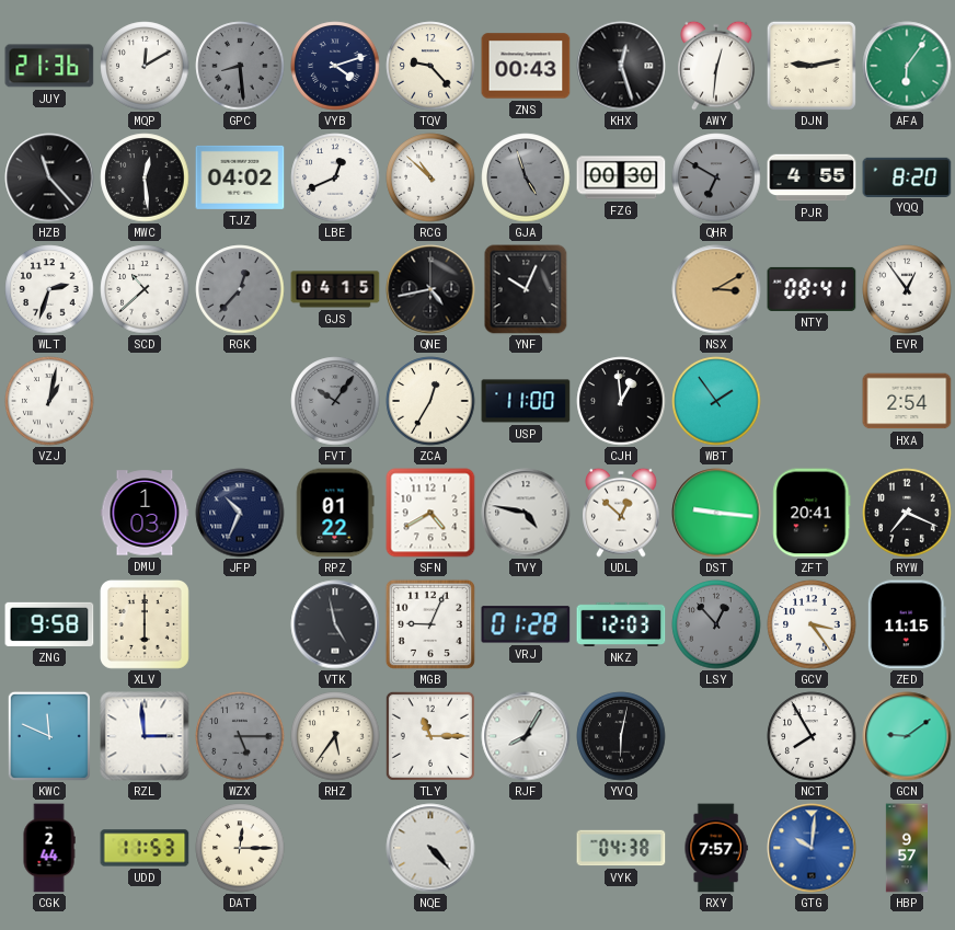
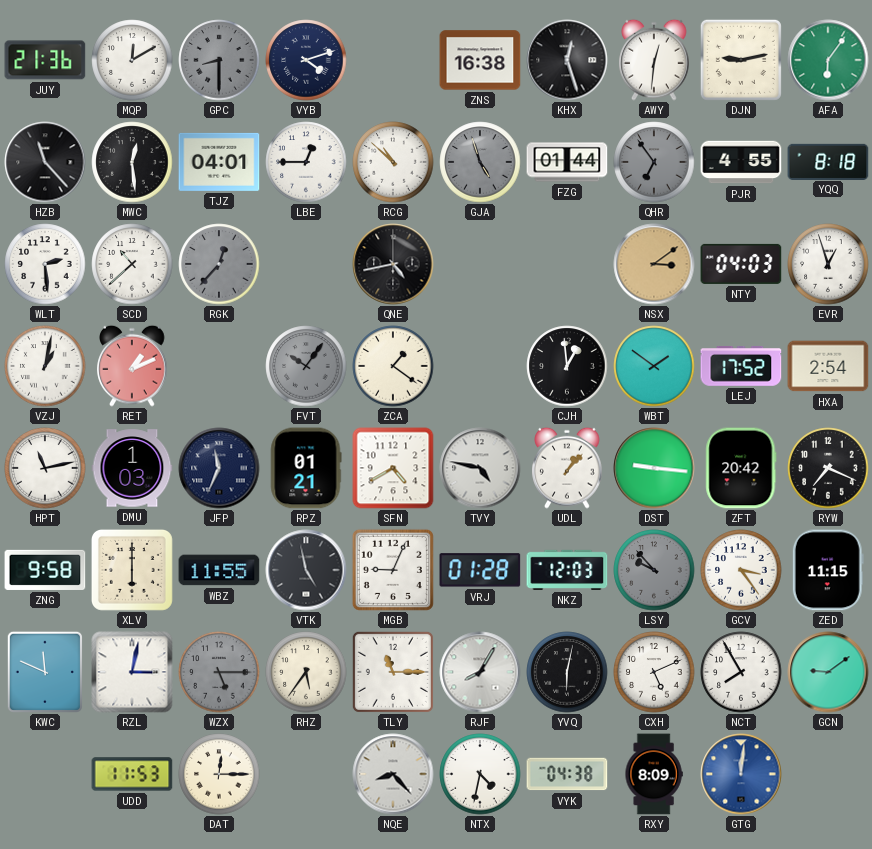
GPC: 8:29 -> 8:30 (219, 60)
TQV: 9:23 -> none (430, 66)
ZNS: 00:43 -> 16:38 (480, 60)
TJZ: 04:02 -> 04:01 (219, 162)
LBE: 12:41 -> 12:45 (306, 162)
FZG: 00:30 -> 01:44 (567, 162)
QHR: 6:50 -> 6:54 (654, 162)
YQQ: 8:20 -> 8:18 (828, 161)
WLT: 2:33 -> 2:29 (45, 264)
GJS: 04:15 -> none (335, 289)
YNF: 10:04 -> none (526, 289)
NSX: 3:10 -> 3:09 (654, 264)
NTY: 08:41 -> 04:03 (741, 264)
EVR: 12:54 -> 12:57 (828, 264)
RET: none -> 1:11 (132, 366)
ZCA: 12:35 -> 1:21 (393, 366)
USP: 11:00 -> none (526, 401)
WBT: 1:54 -> 1:51 (654, 366)
LEJ: none -> 17:52 (741, 367)
HPT: none -> 11:13 (45, 468)
JFP: 10:34 -> 11:34 (219, 468)
RPZ: 01:22 -> 01:21 (306, 468)
UDL: 12:52 -> 1:07 (567, 468)
ZFT: 20:41 -> 20:42 (741, 468)
WBZ: none -> 11:55 (219, 570)
LSY: 12:53 -> 9:53 (654, 570)
RZL: 2:59 -> 3:02 (132, 672)
CXH: none -> 5:11 (654, 672)
CGK: 2:44 -> none (49, 848)
NQE: 4:23 -> 8:23 (393, 774)
NTX: none -> 4:32 (480, 774)
RXY: 7:57 -> 8:09 (654, 774)
GTG: 10:01 -> 12:01 (741, 774)
HBP: 9:57 -> none (907, 848)
